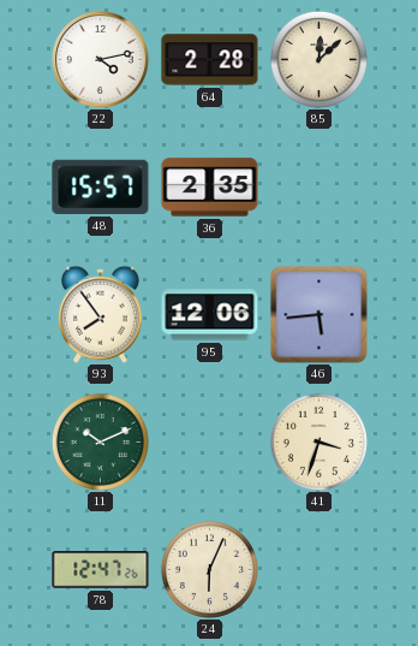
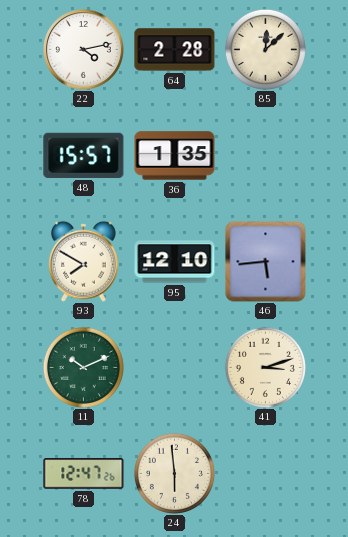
36: 2:35 -> 1:35 (175, 156)
93: 7:54 -> 7:50 (83, 261)
95: 12:06 -> 12:10 (175, 262)
41: 3:33 -> 3:12 (265, 367)
24: 6:04 -> 5:59 (174, 473)
